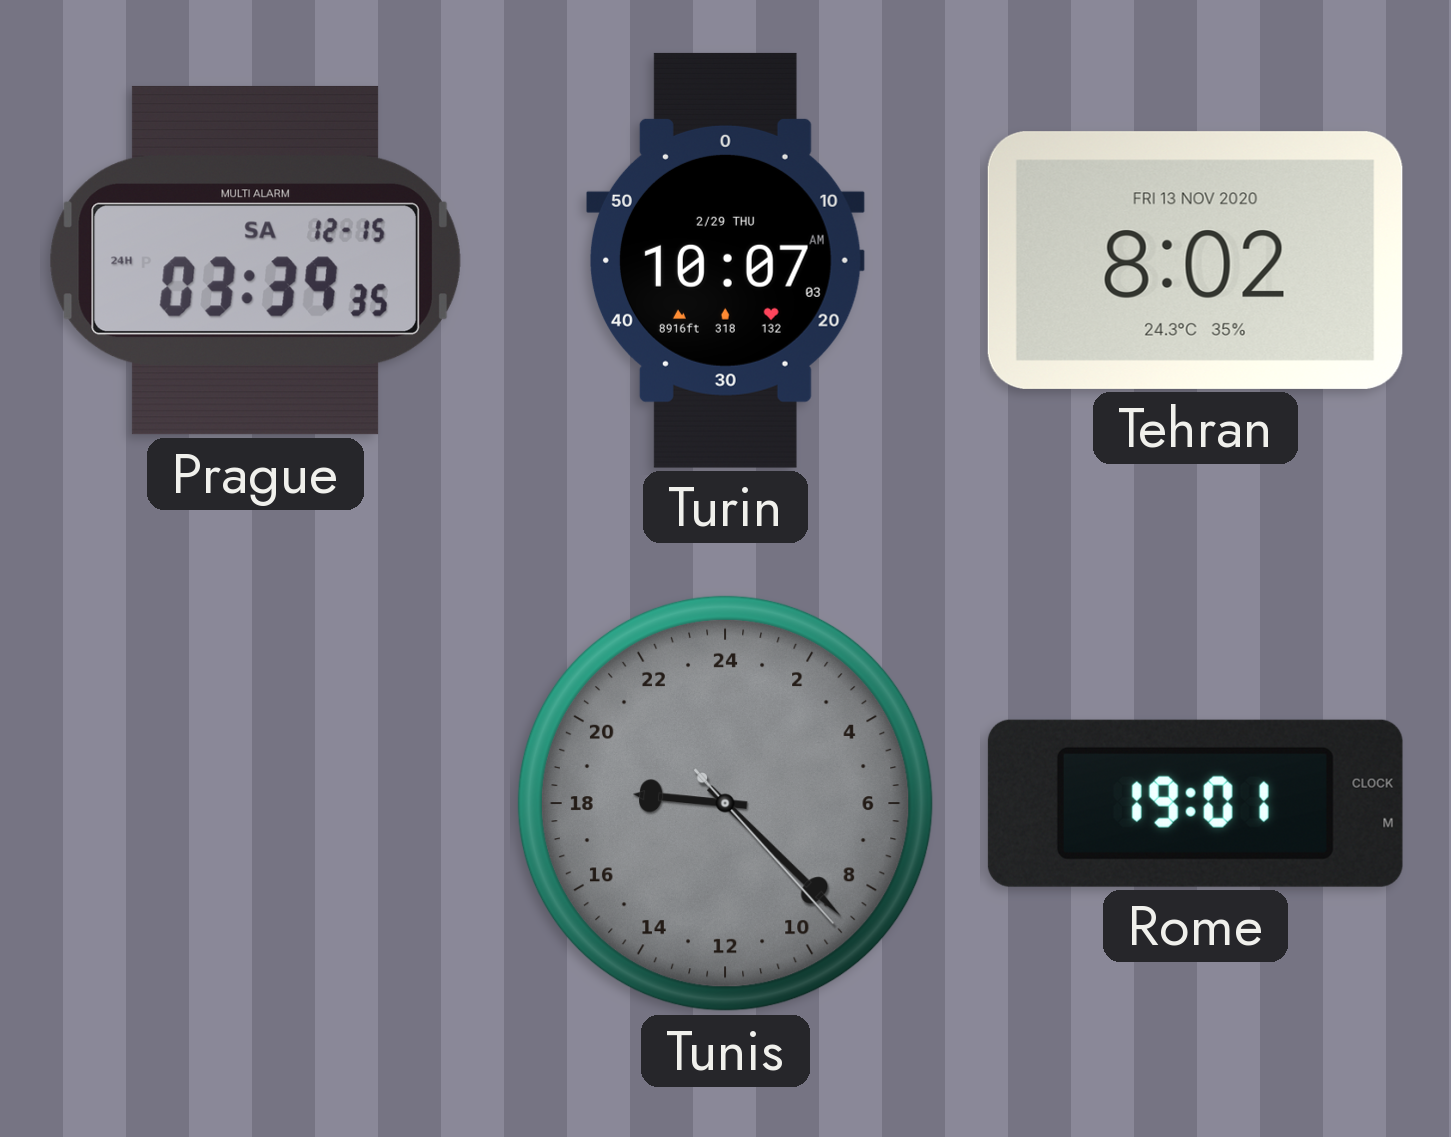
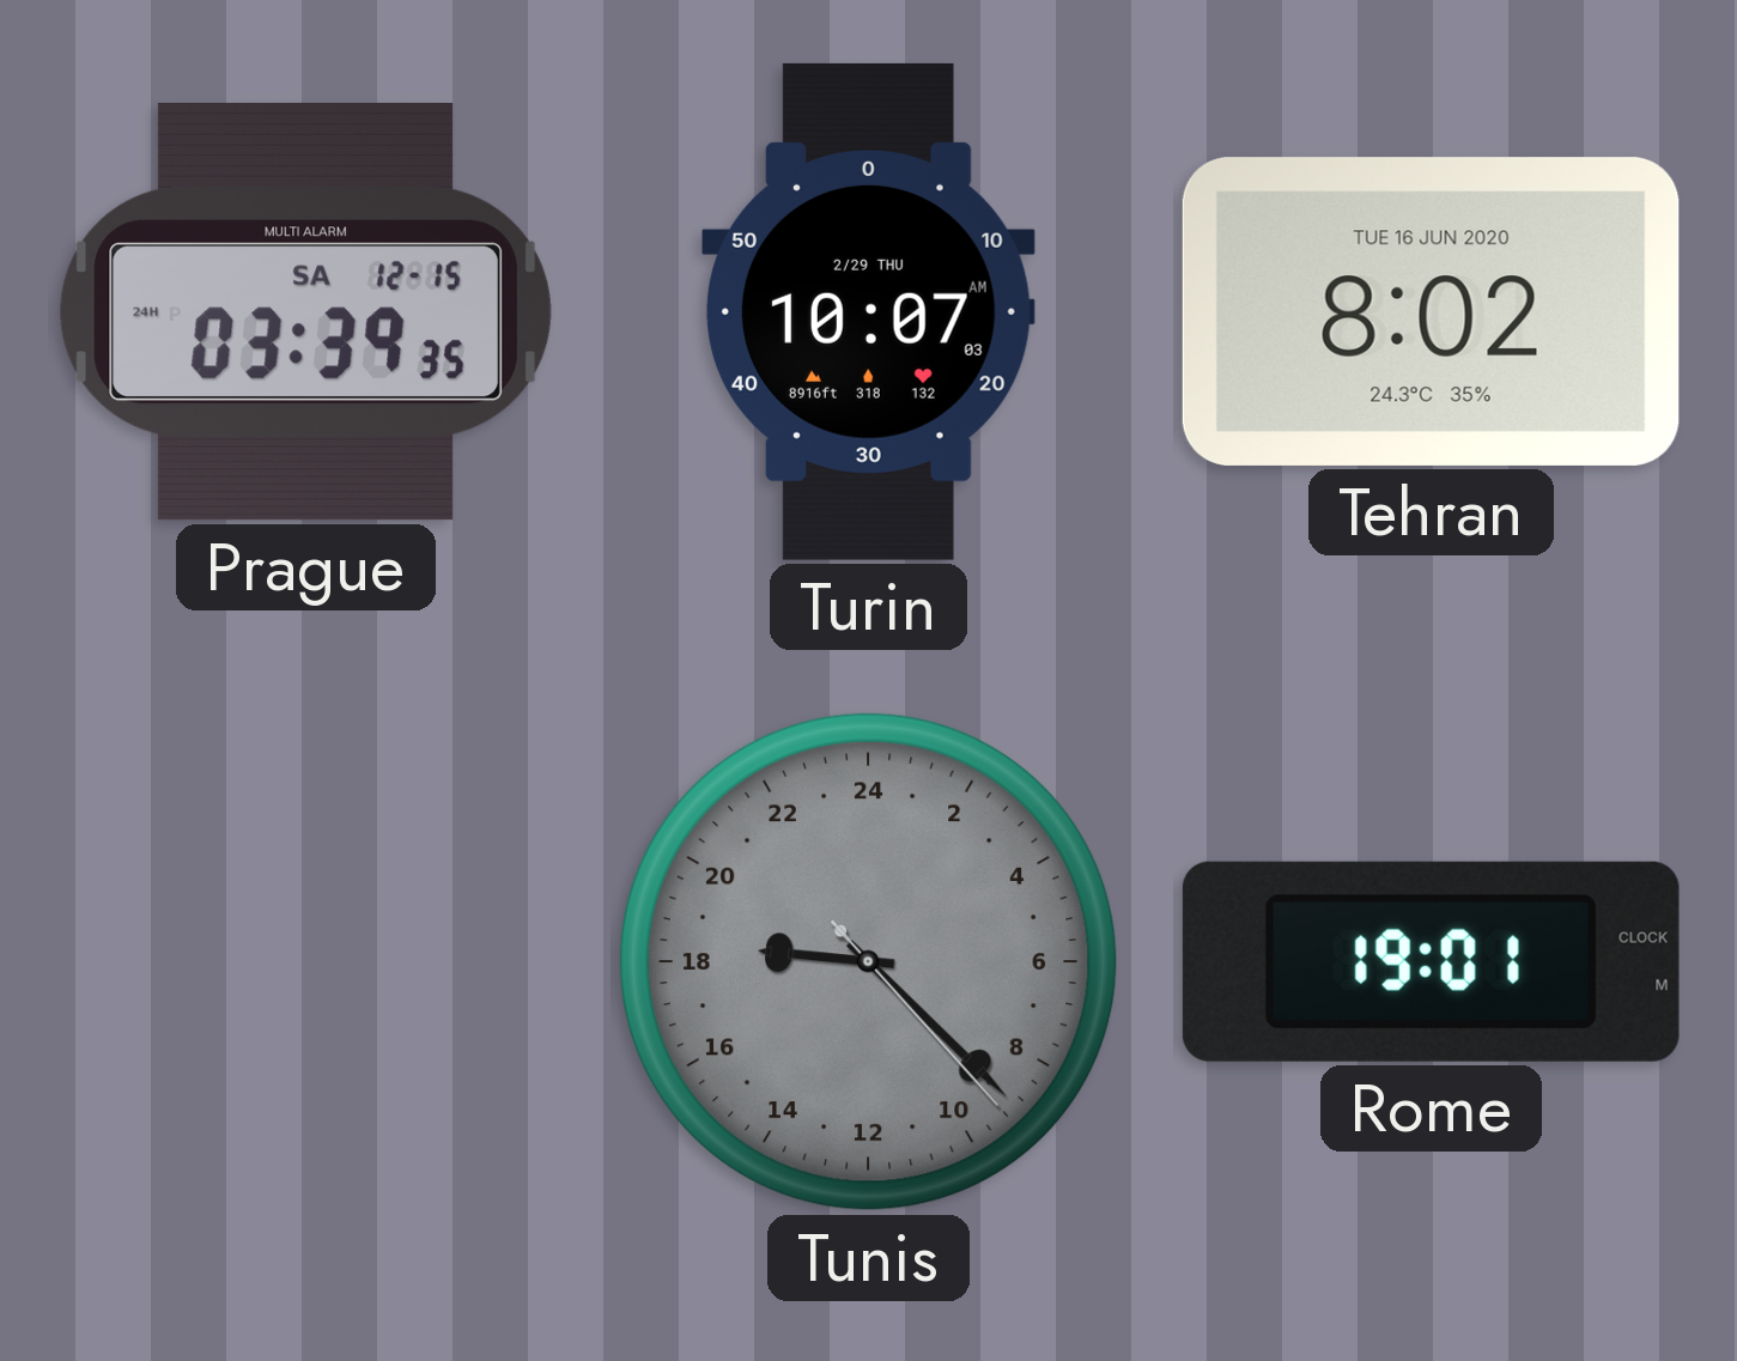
Tehran date: FRI 13 NOV 2020 -> TUE 16 JUN 2020 (1431, 311)
